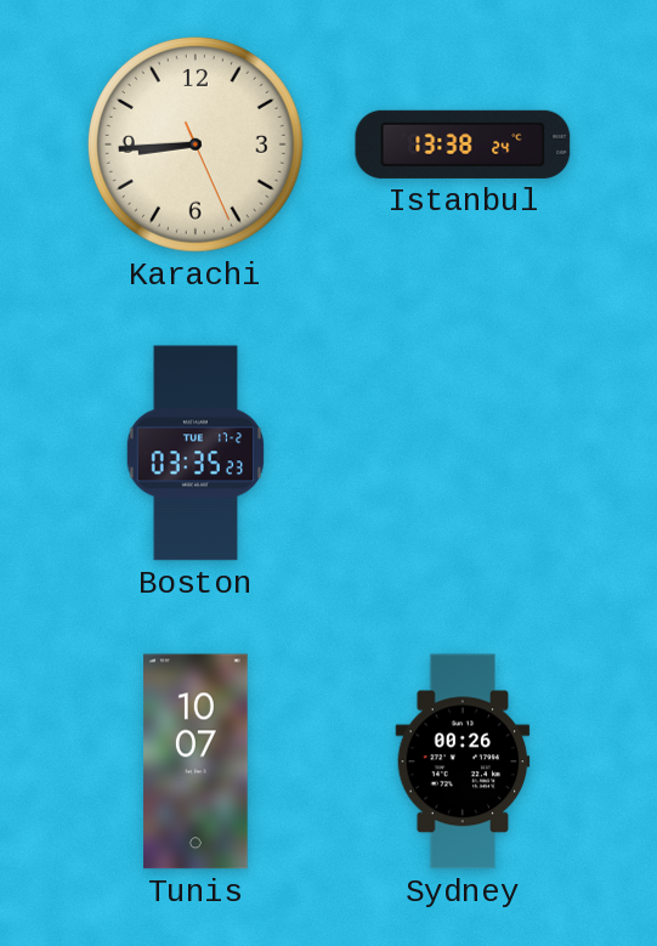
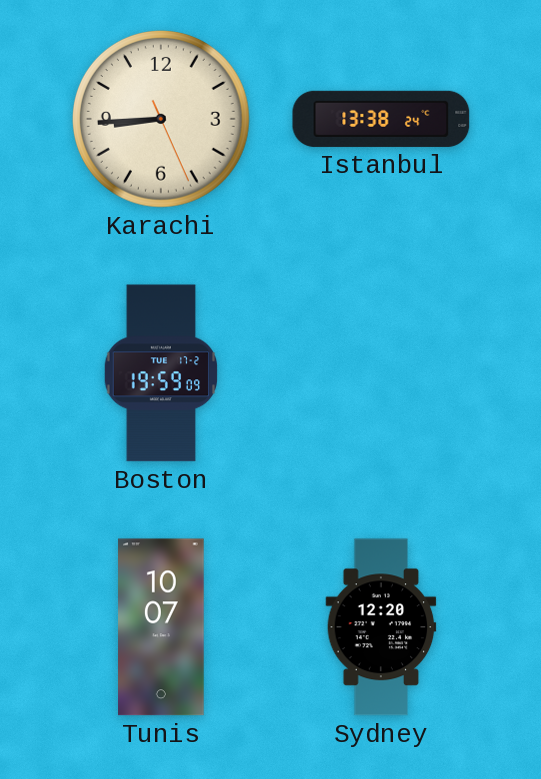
Boston: 03:35 -> 19:59 (161, 373)
Sydney: 00:26 -> 12:20 (381, 627)
